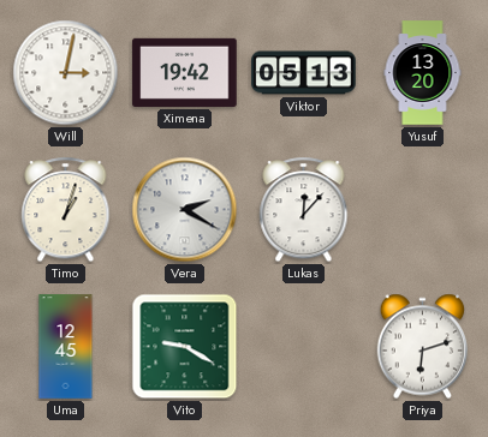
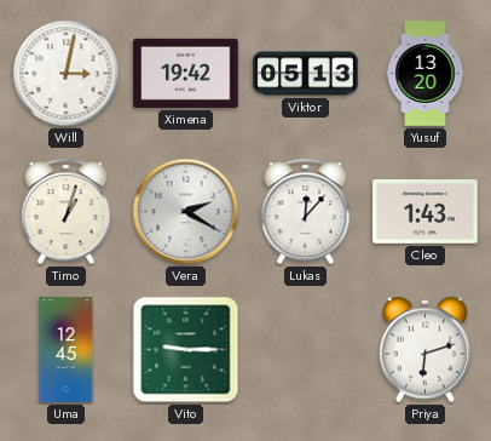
Cleo: none -> 1:43 (426, 212)
Vito: 9:20 -> 9:15 (186, 350)
